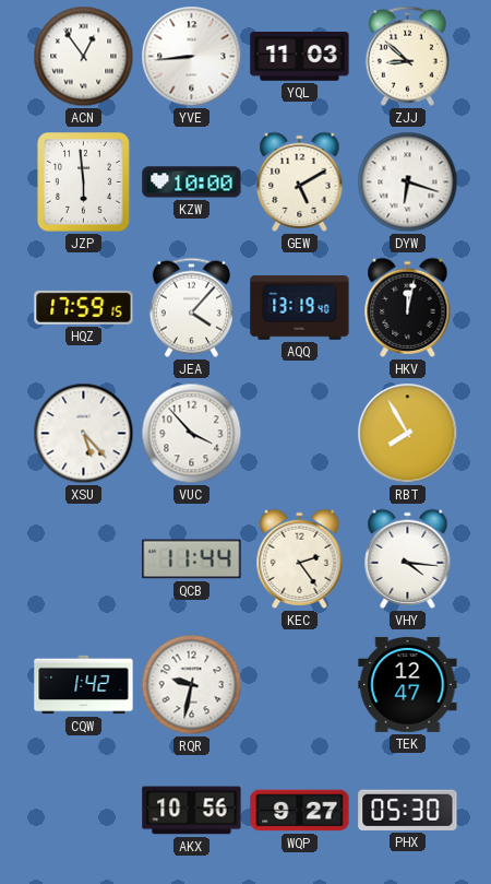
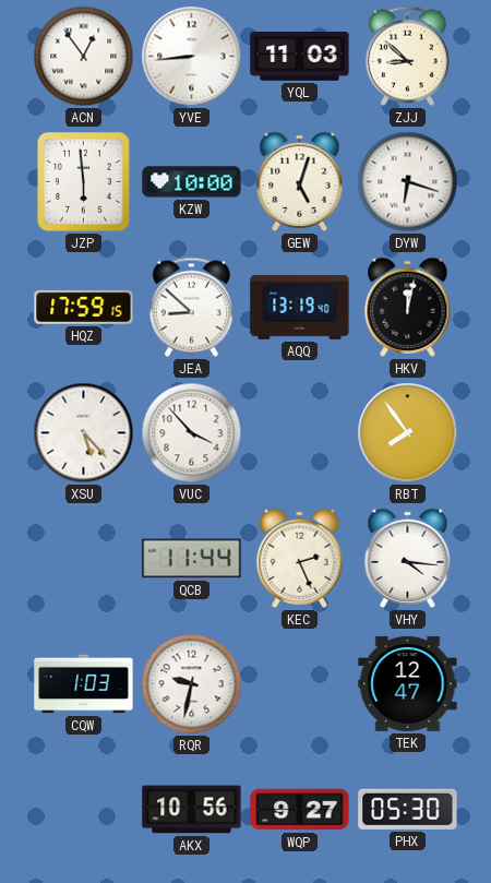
GEW: 5:10 -> 5:03 (300, 181)
JEA: 4:07 -> 8:52 (191, 307)
RBT: 7:55 -> 7:54 (408, 433)
KEC: 2:24 -> 2:26 (300, 558)
CQW: 1:42 -> 1:03 (84, 684)
